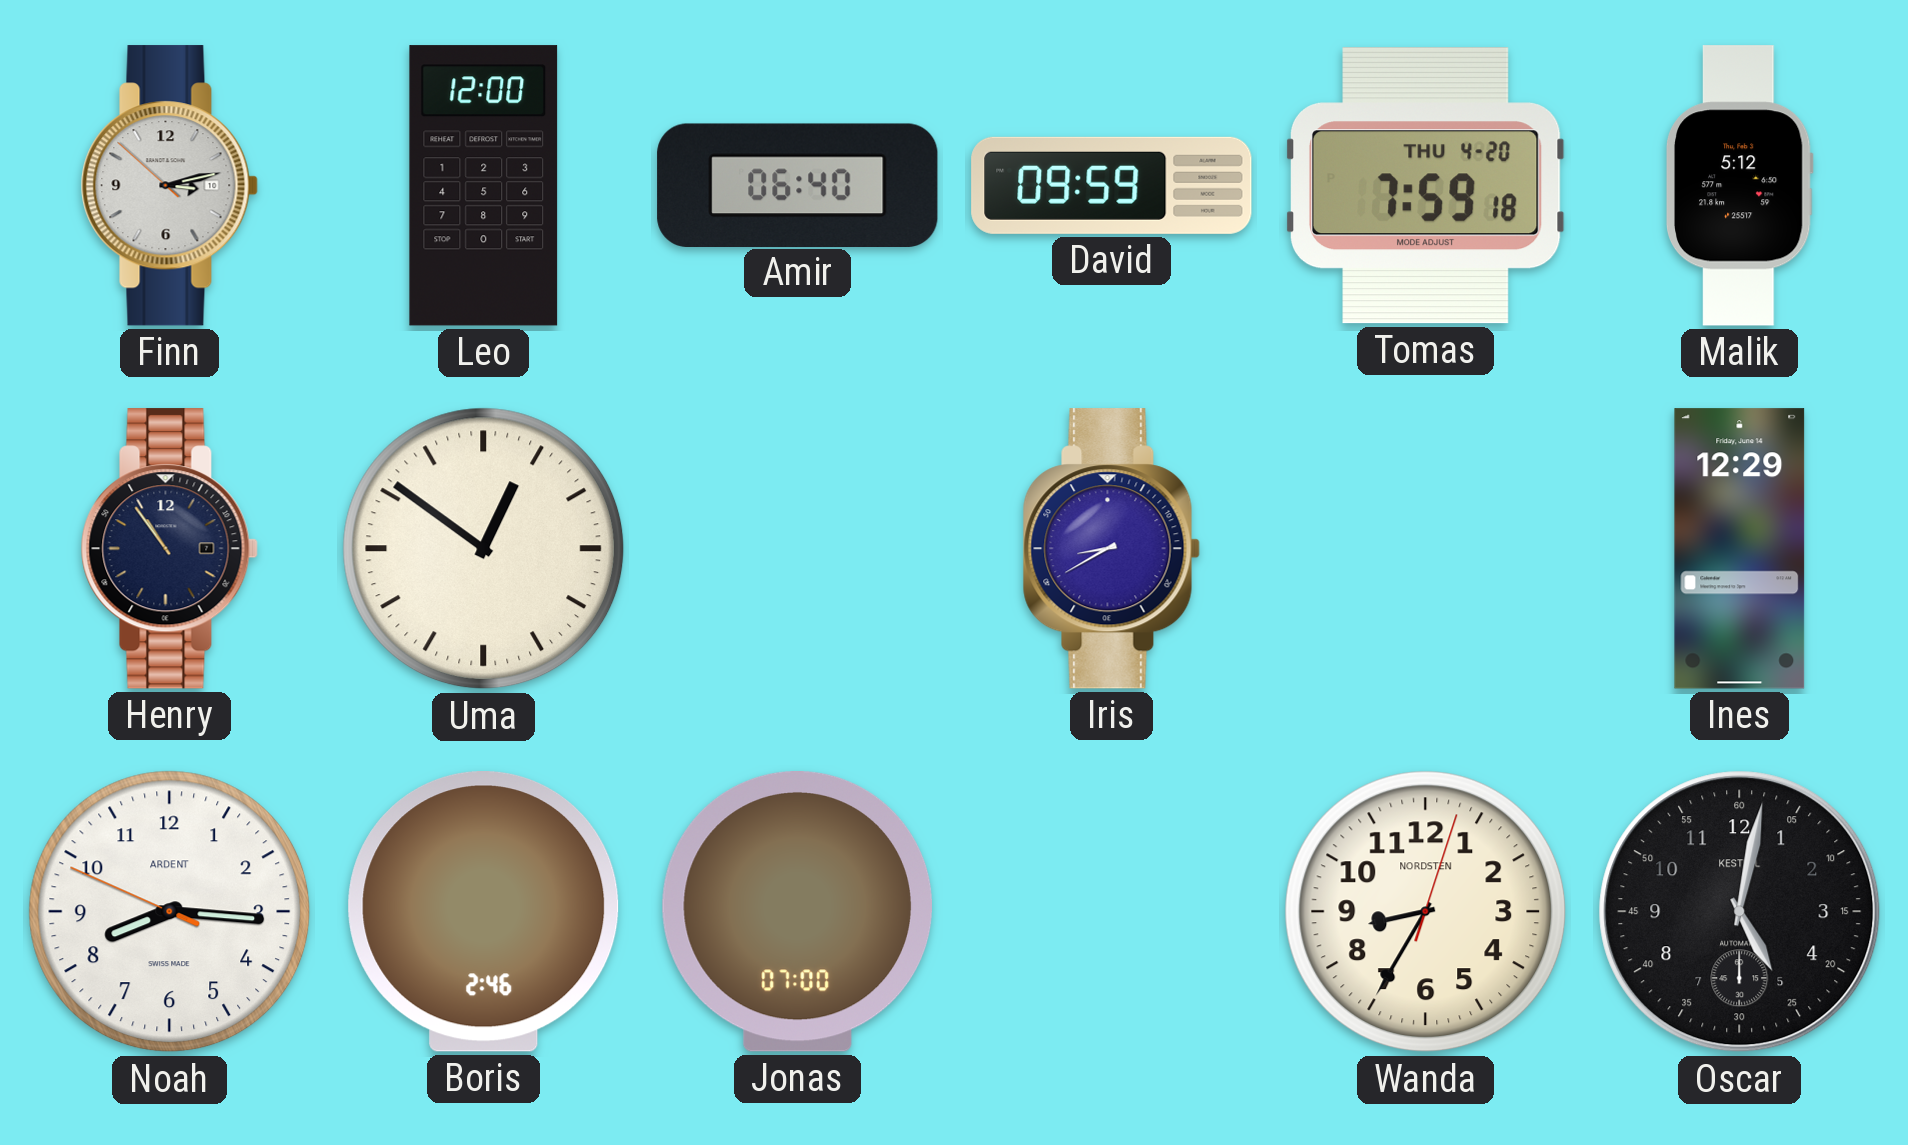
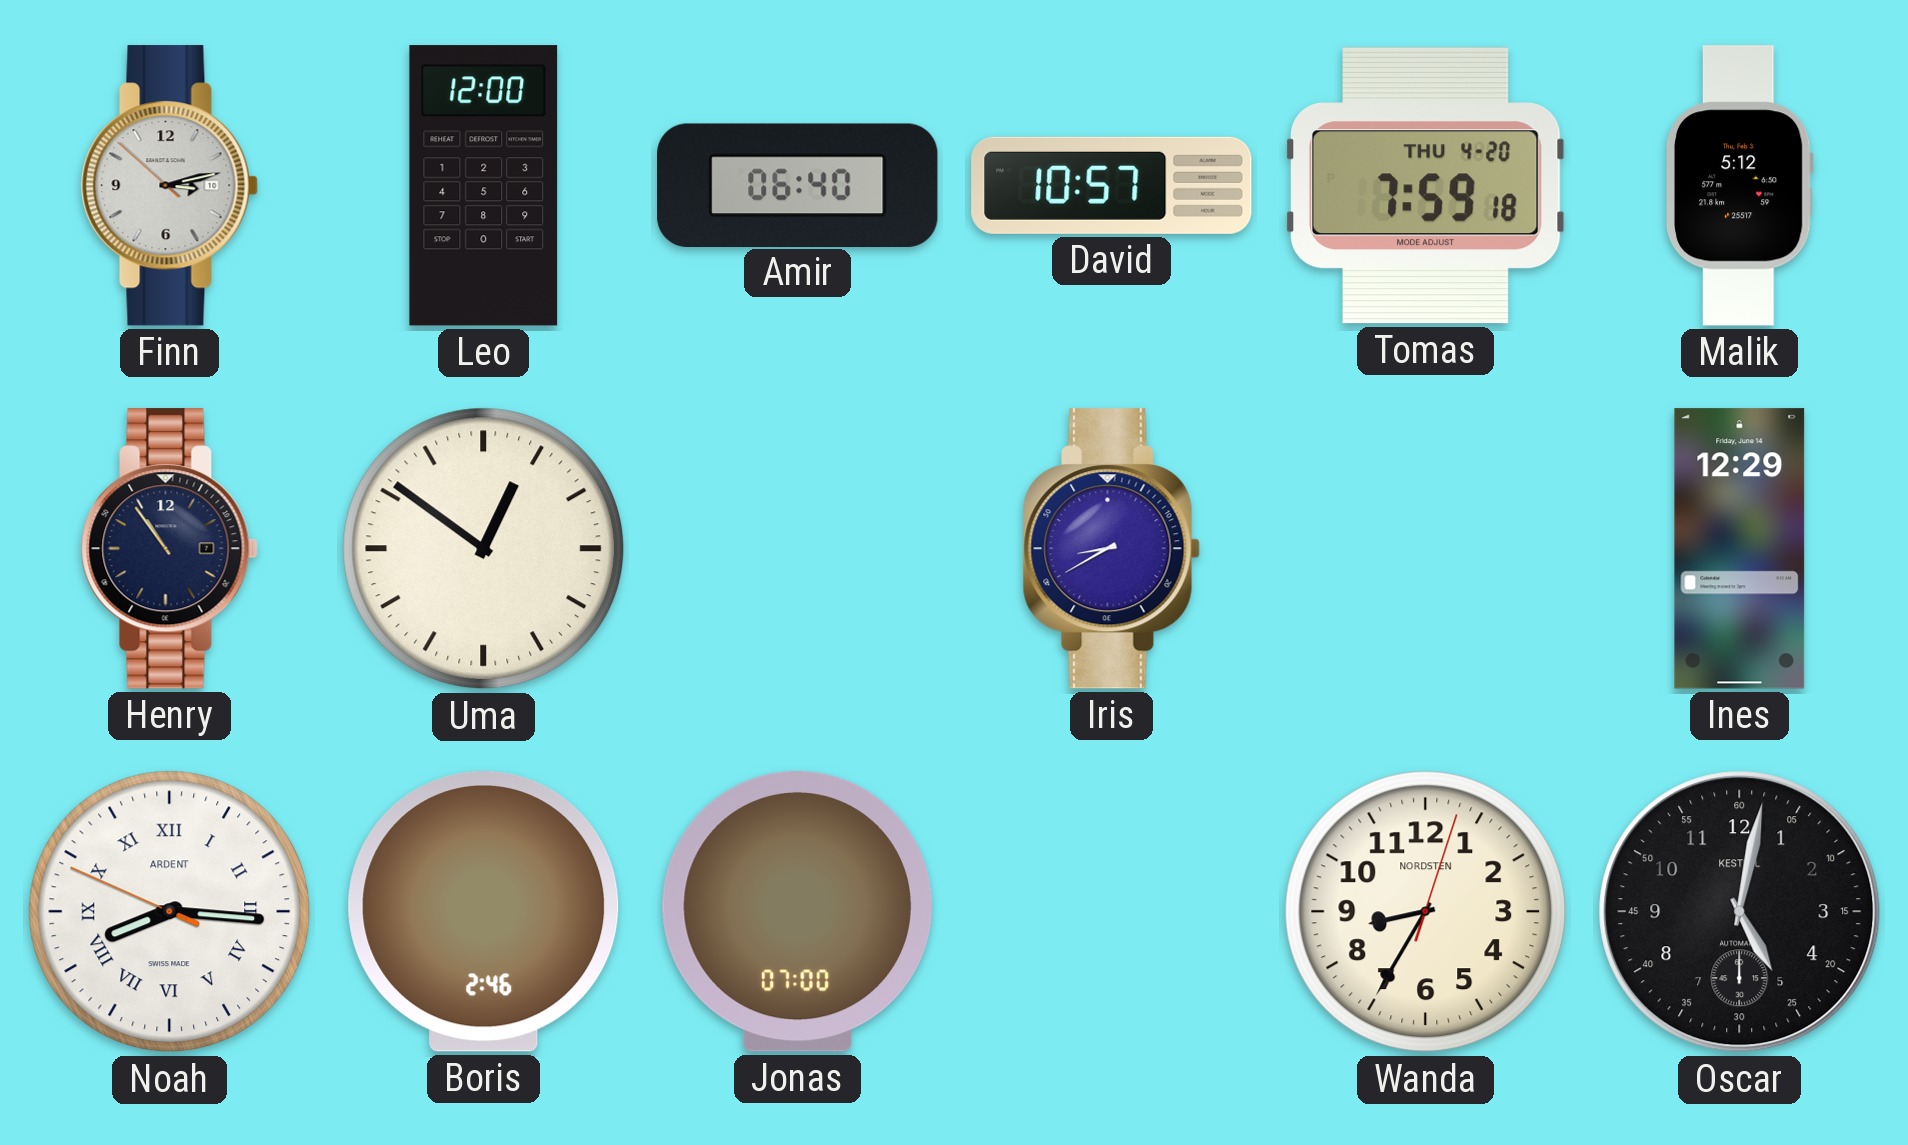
David: 09:59 -> 10:57 (1112, 185)
Noah numerals: Arabic -> Roman (170, 912)
